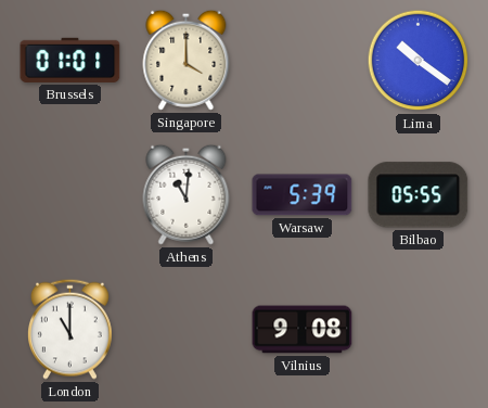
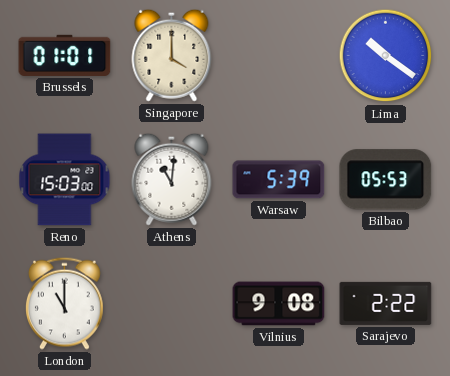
Reno: none -> 15:03 (65, 180)
Bilbao: 05:55 -> 05:53 (386, 180)
Sarajevo: none -> 2:22 (386, 303)
